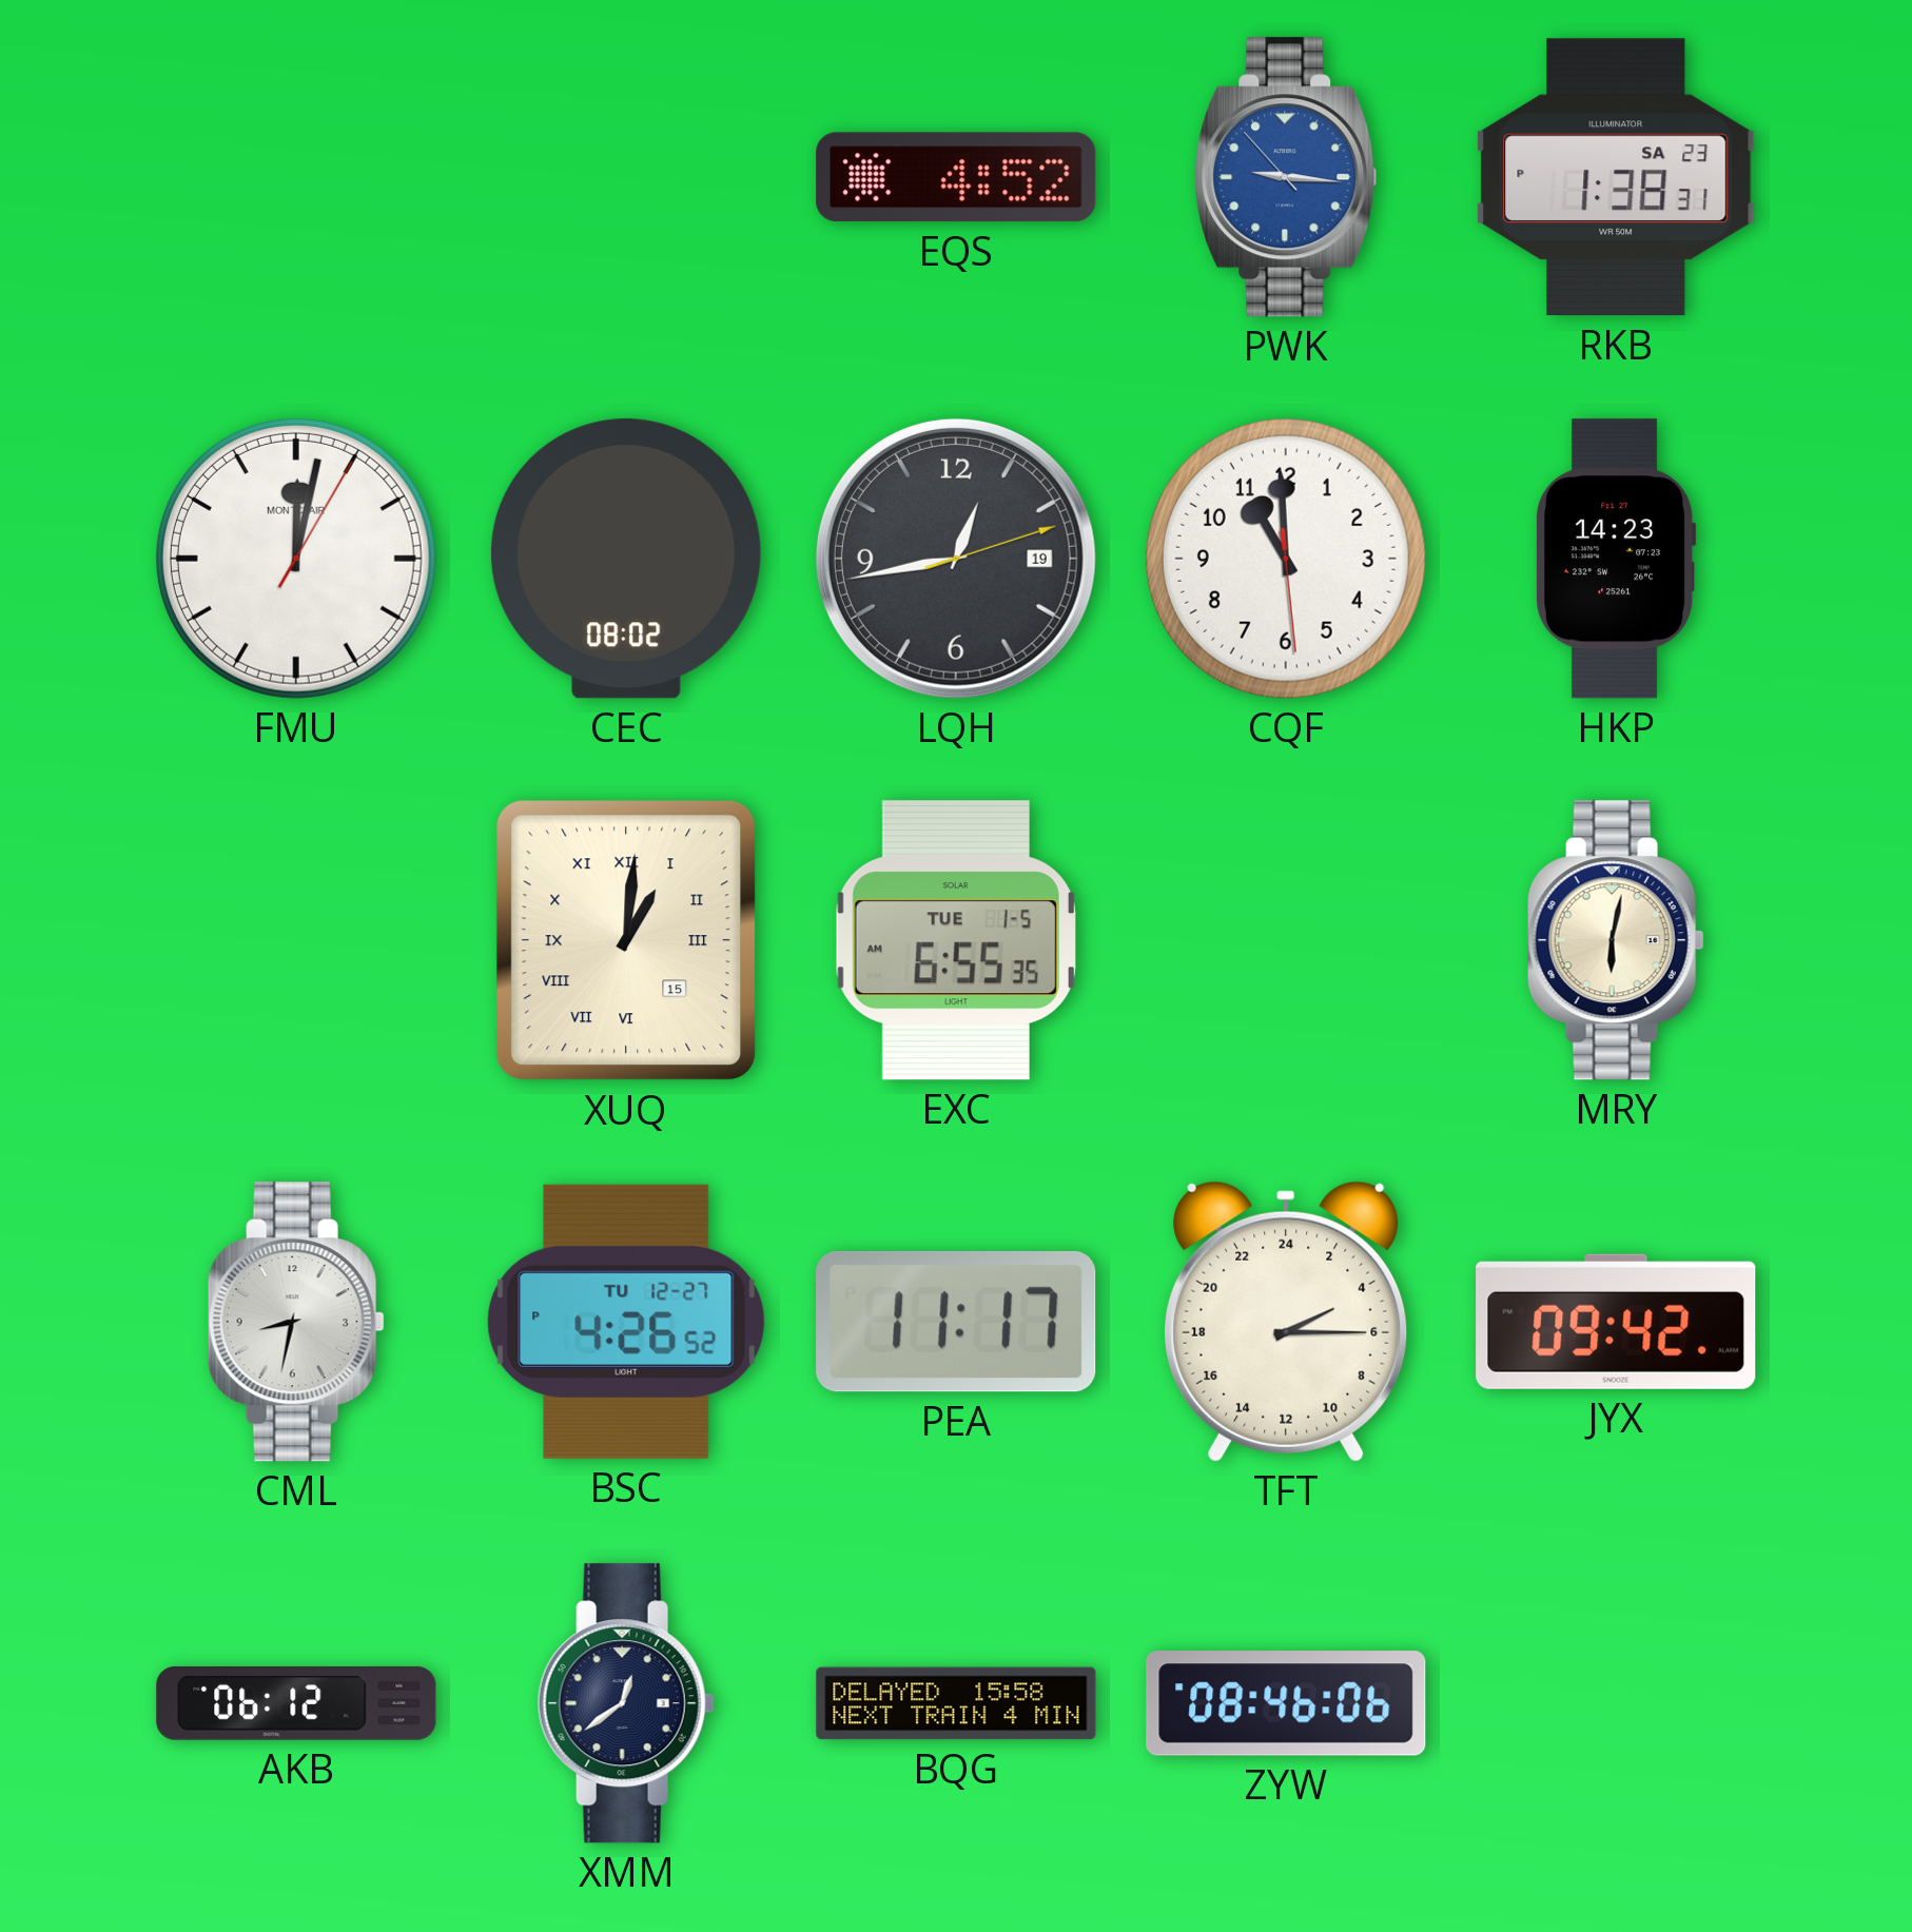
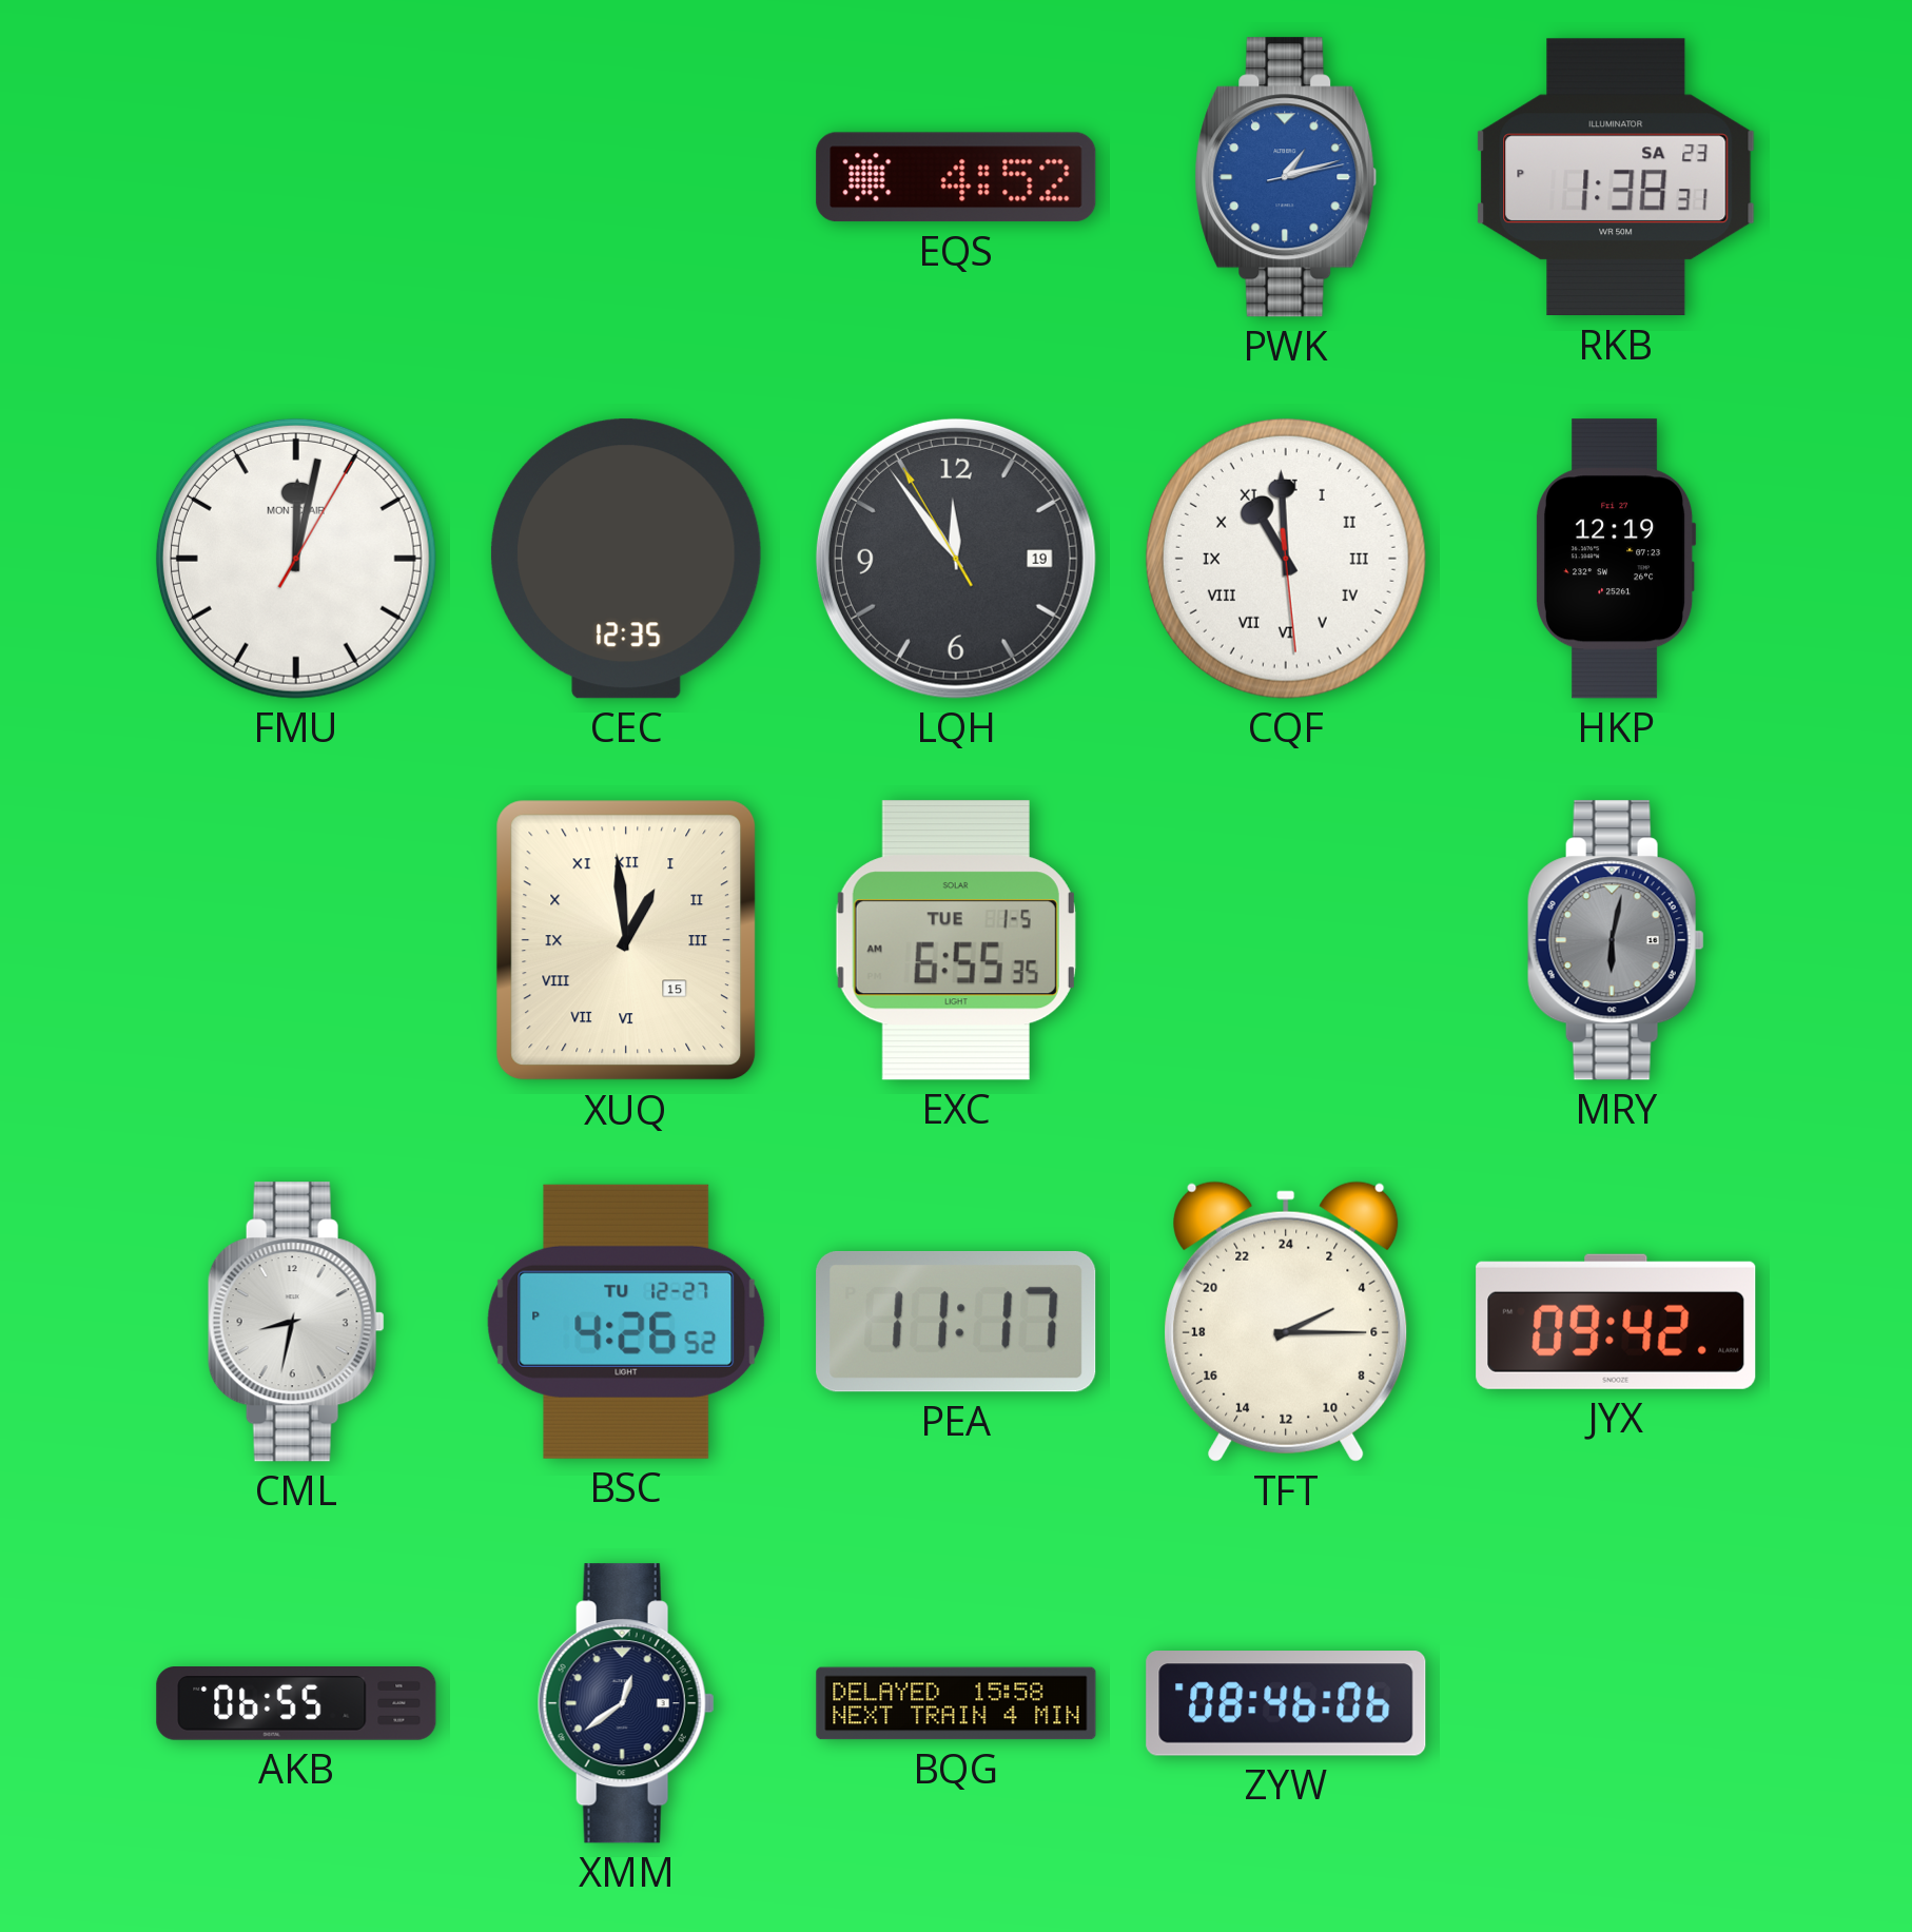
PWK: 9:15 -> 1:12 (1286, 177)
CEC: 08:02 -> 12:35 (626, 559)
LQH: 12:43 -> 11:53 (956, 559)
CQF numerals: Arabic -> Roman (1286, 559)
HKP: 14:23 -> 12:19 (1617, 559)
XUQ: 1:01 -> 12:59 (626, 940)
MRY dial: cream -> grey (1616, 940)
AKB: 06:12 -> 06:55 (296, 1704)
